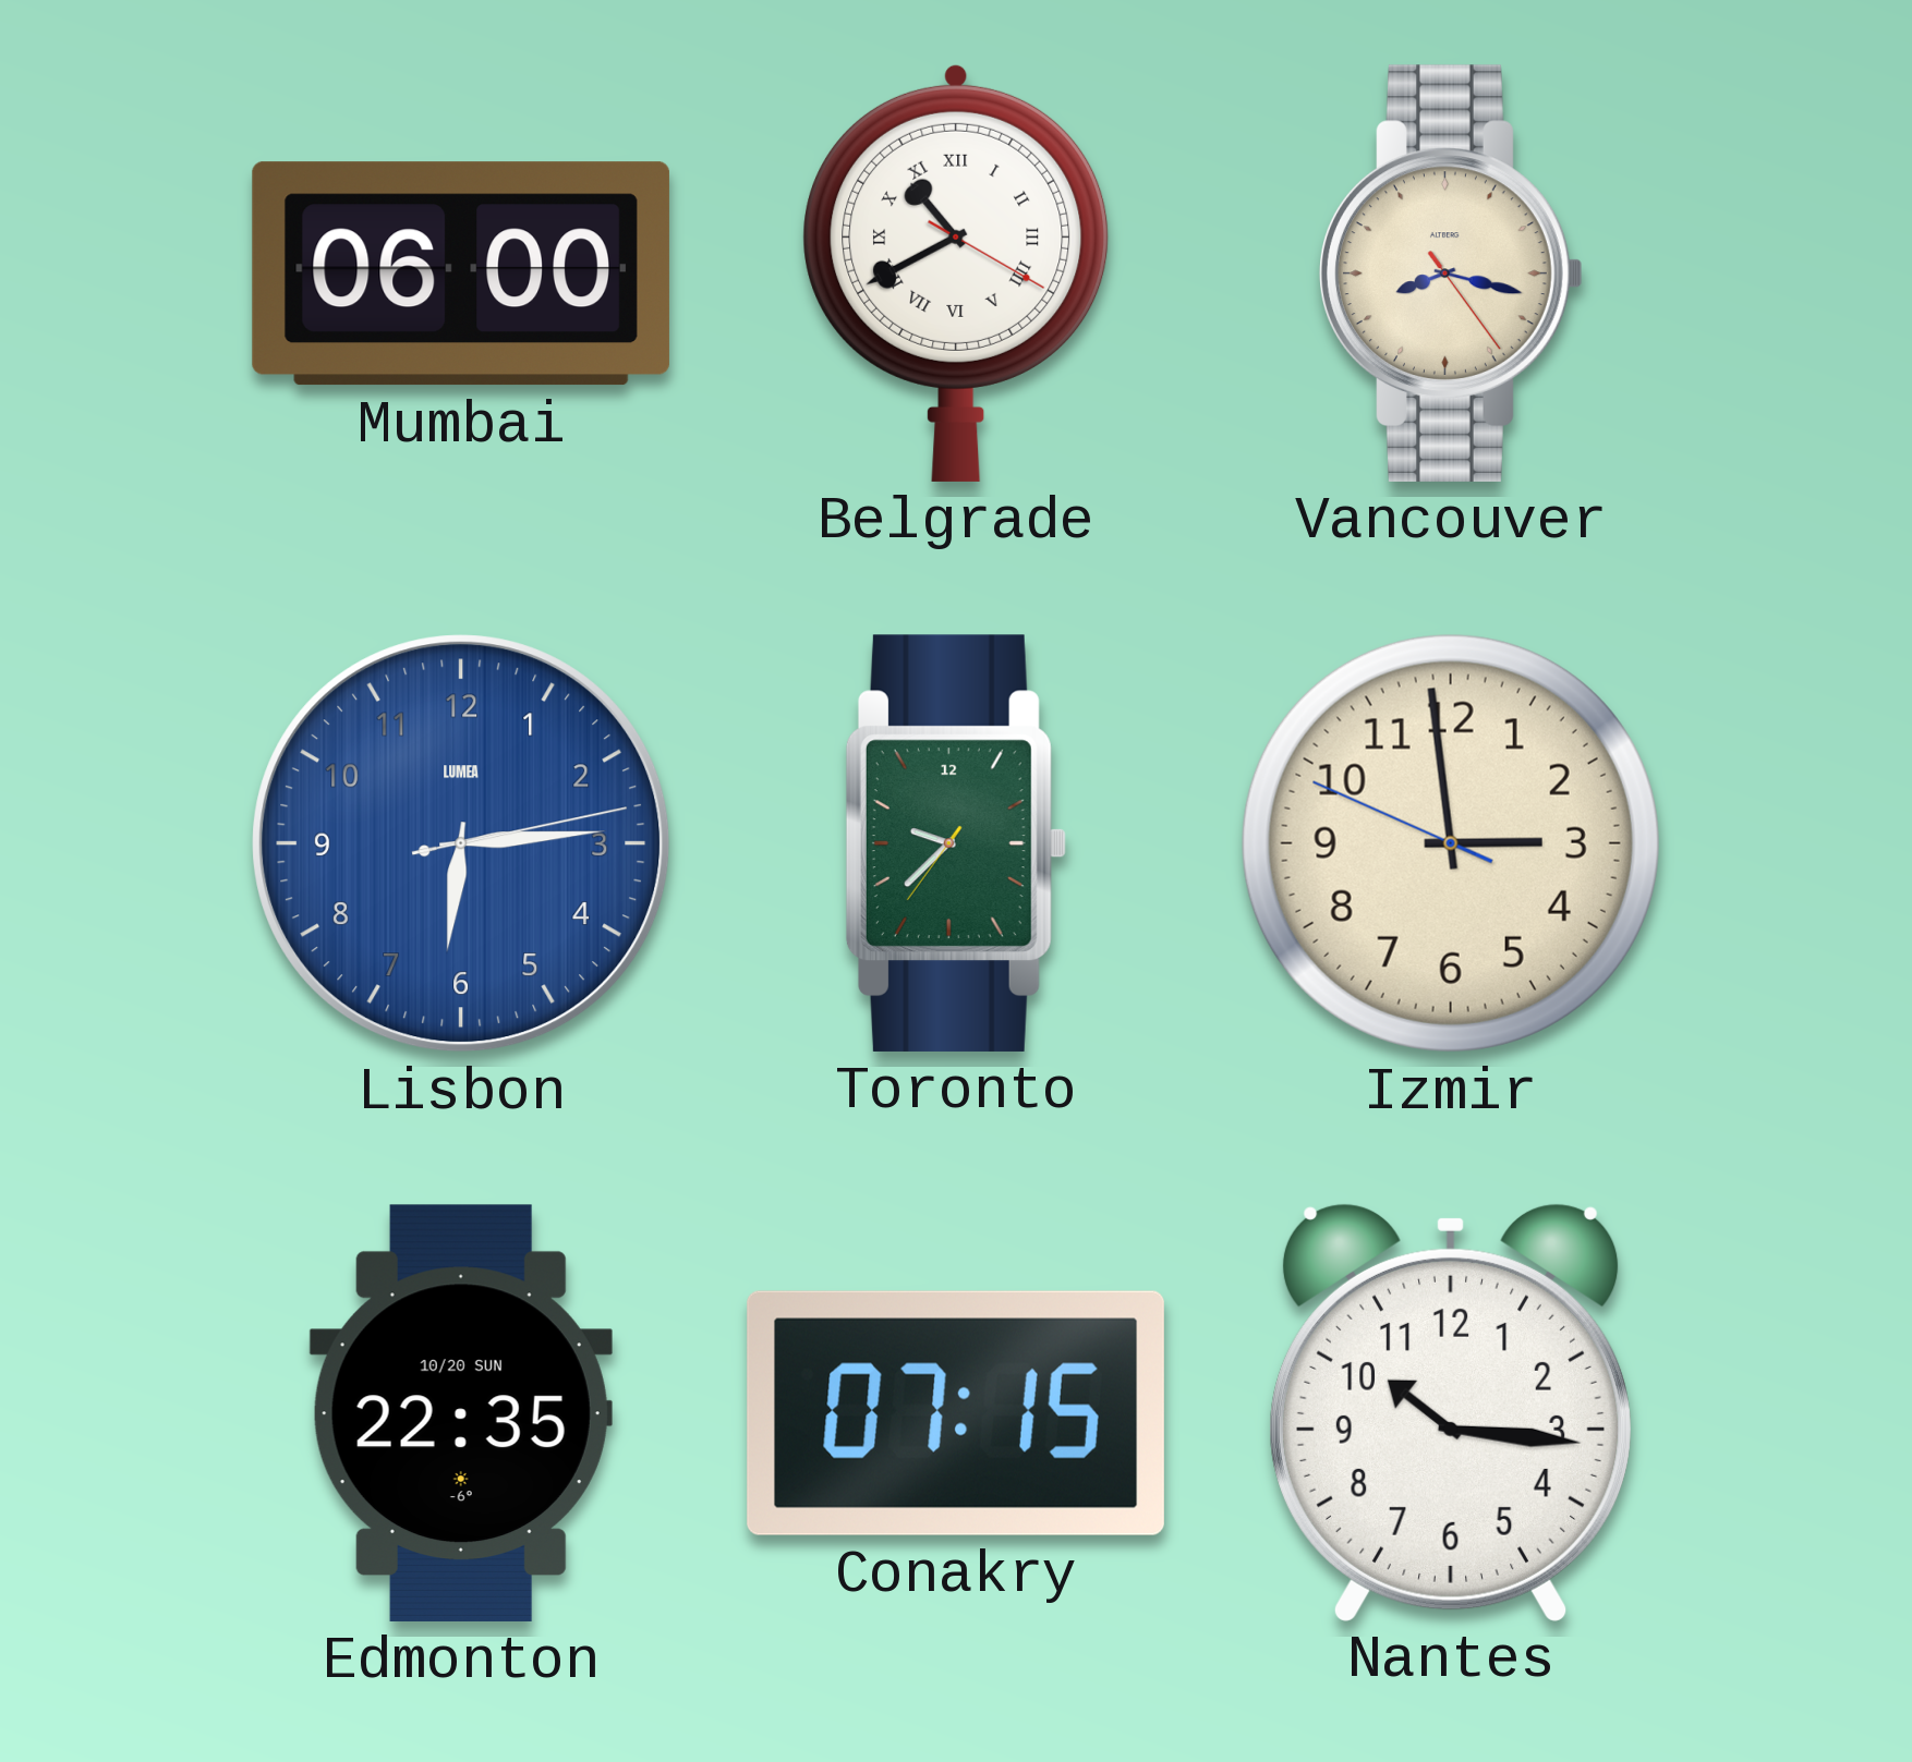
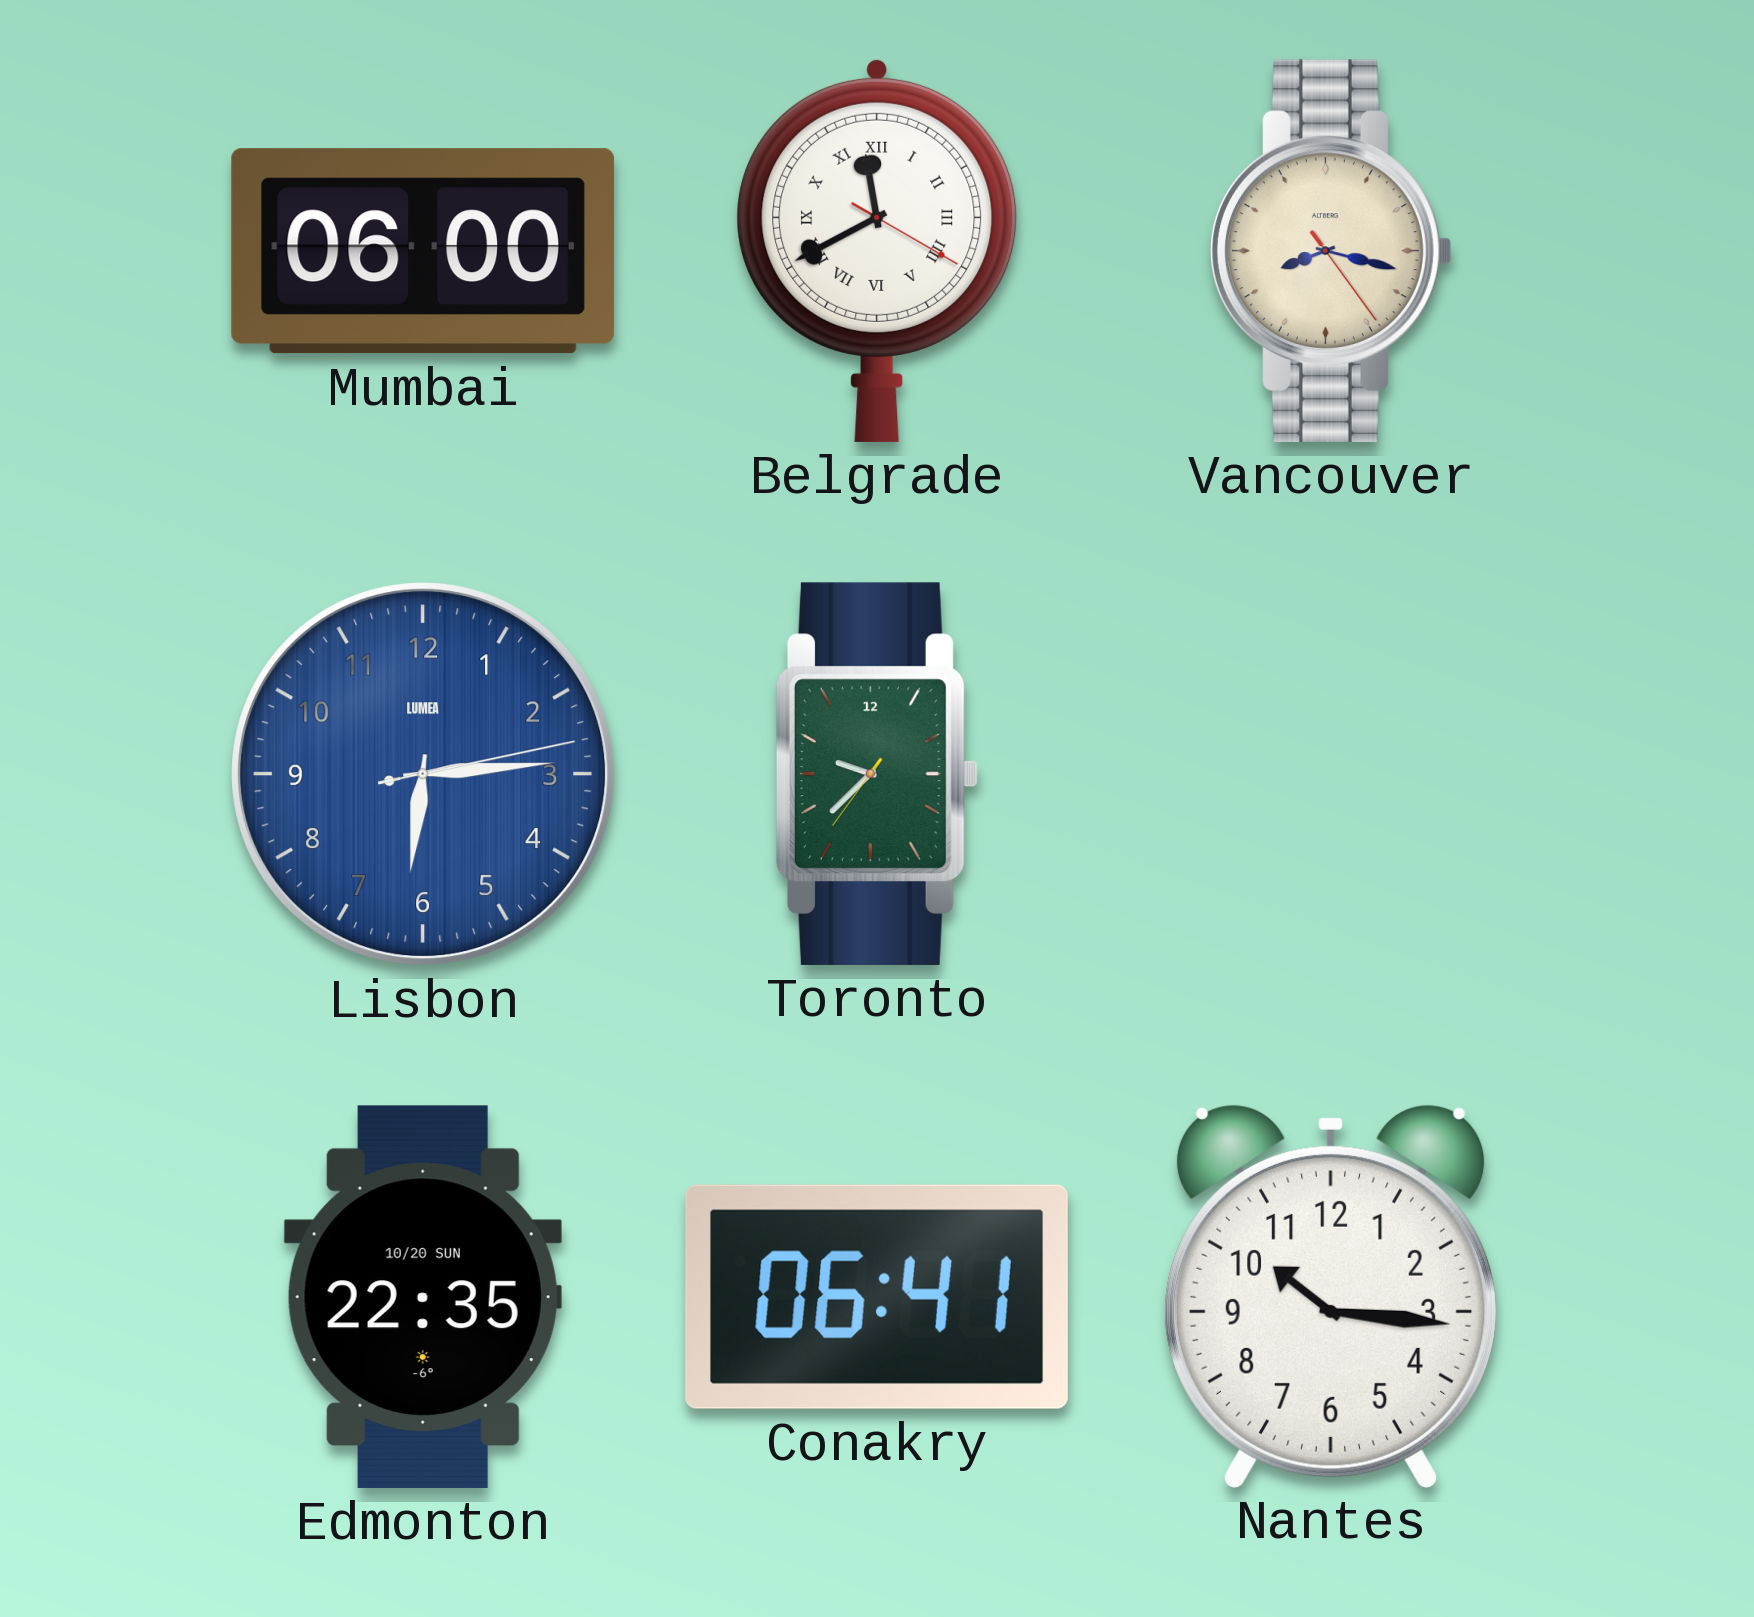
Belgrade: 10:40 -> 11:40 (877, 250)
Izmir: 2:58 -> none (1451, 843)
Conakry: 07:15 -> 06:41 (877, 1297)
